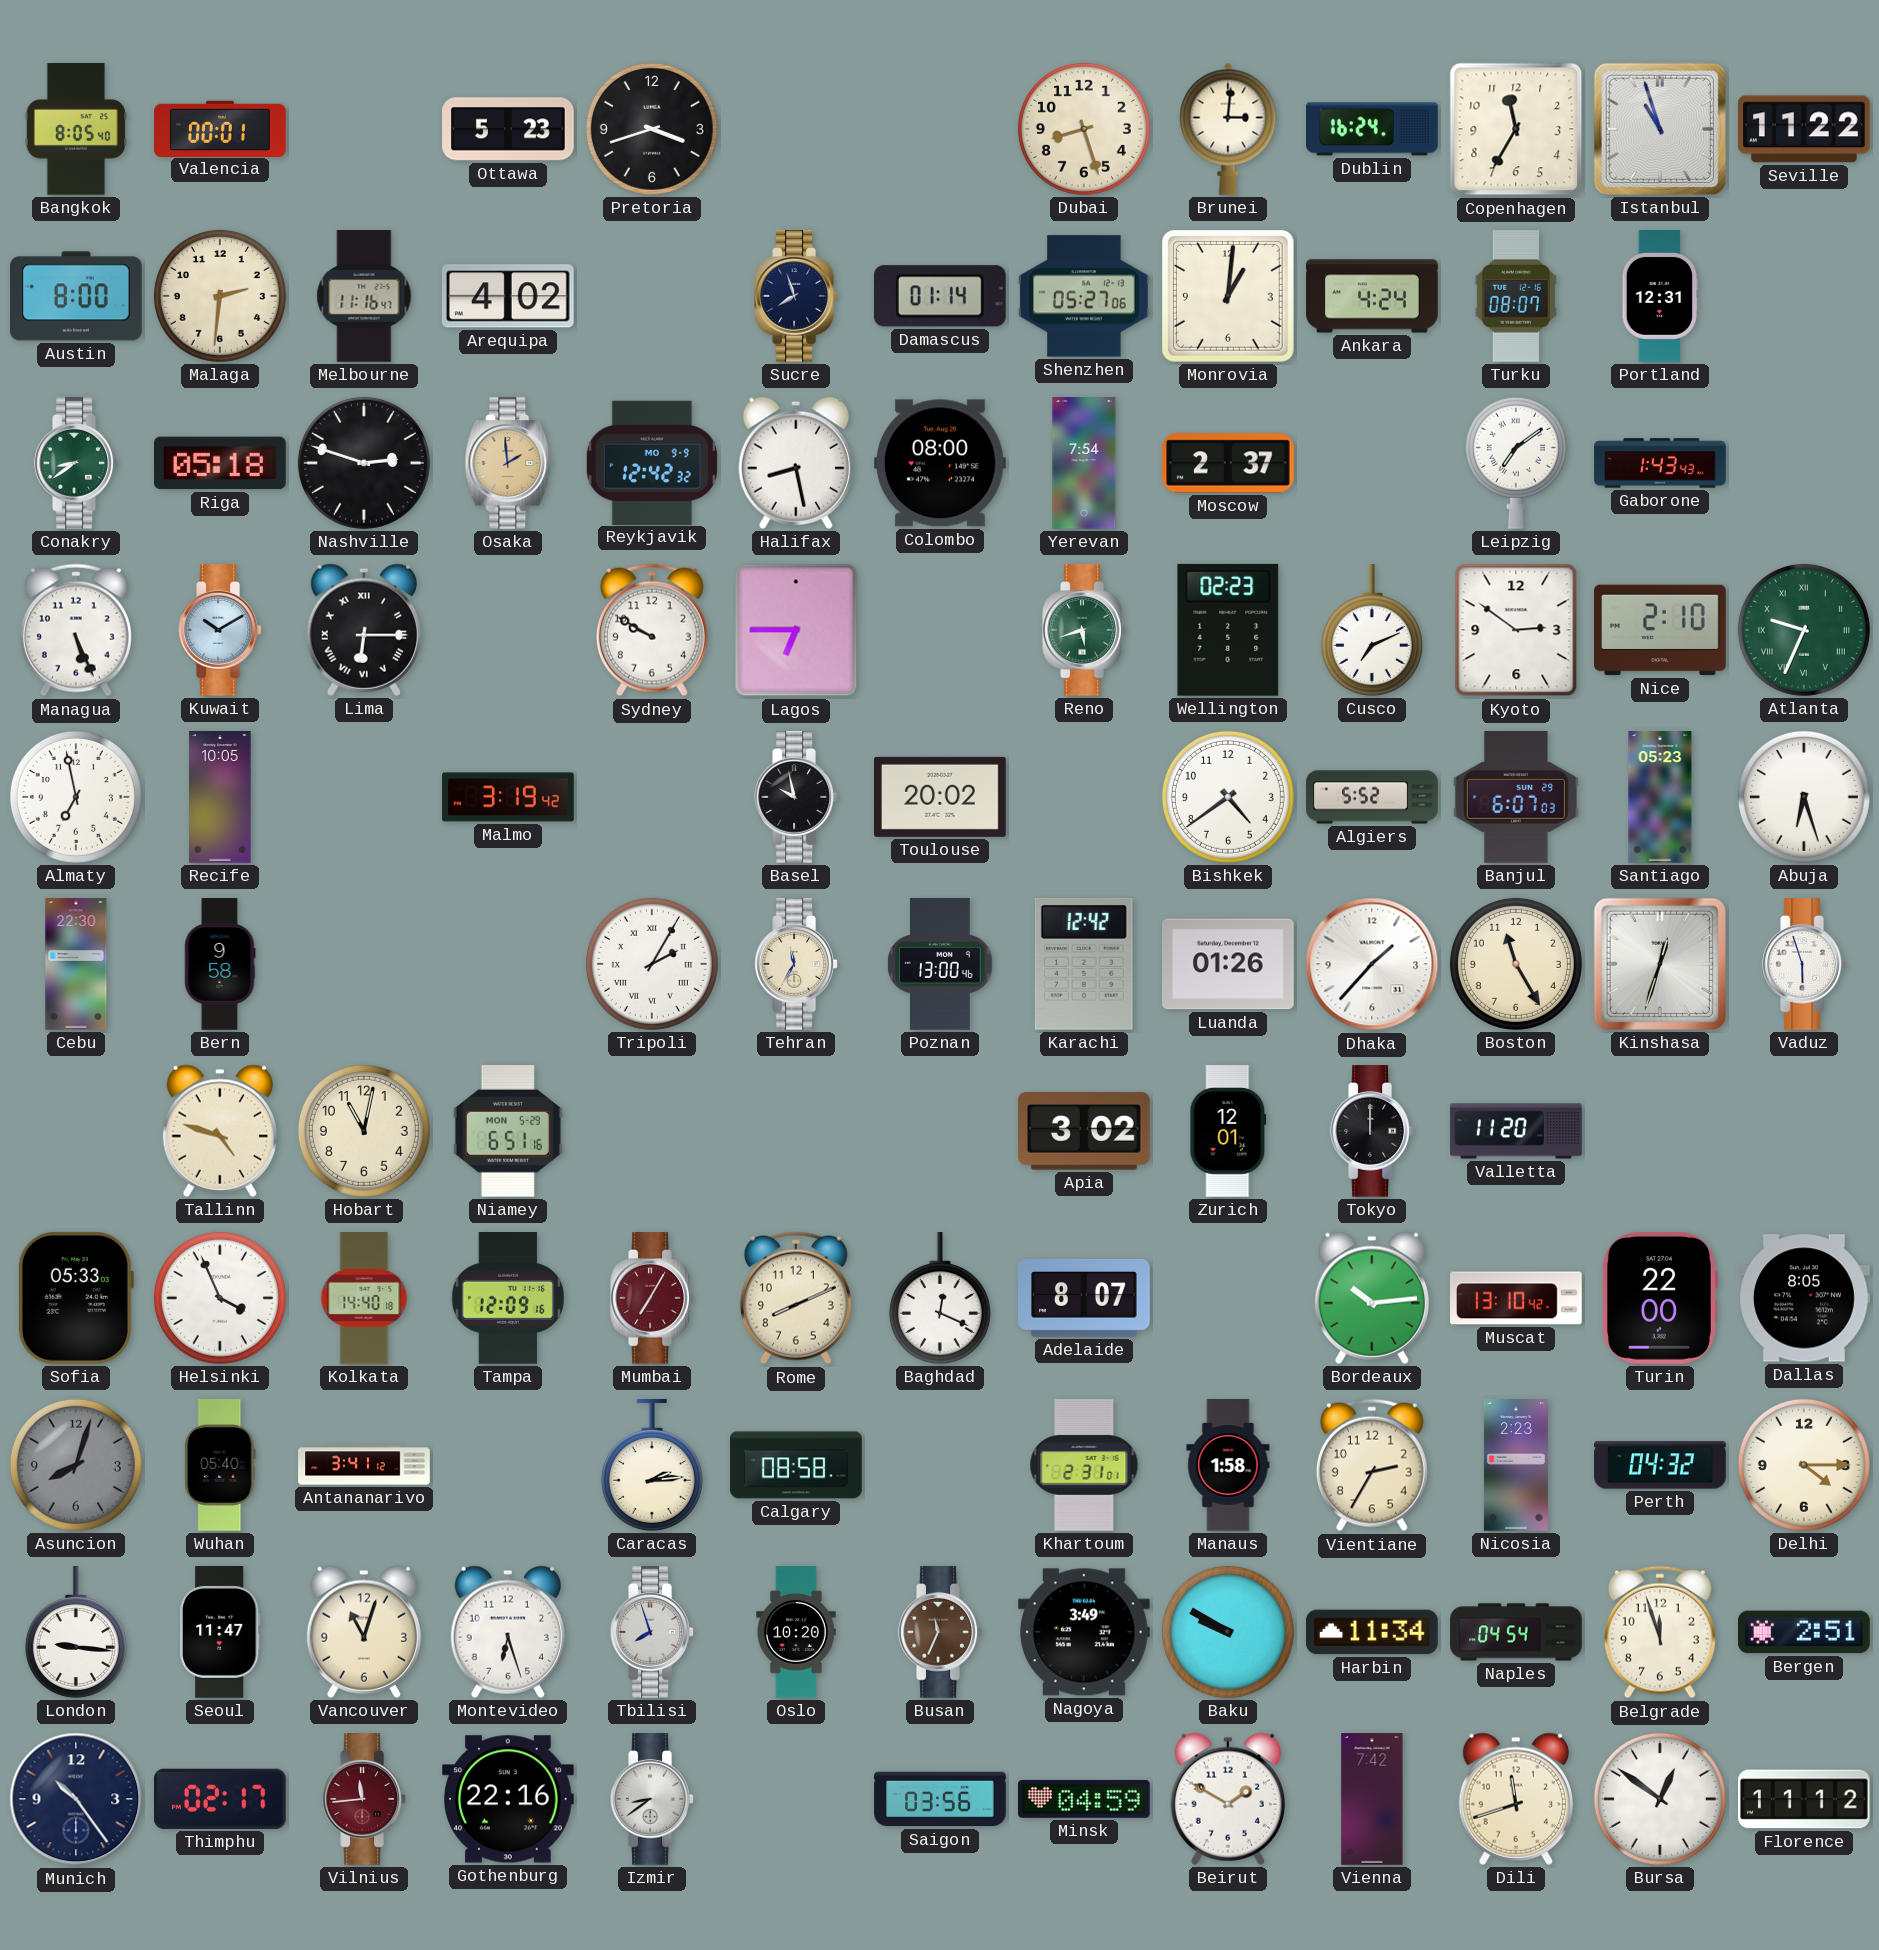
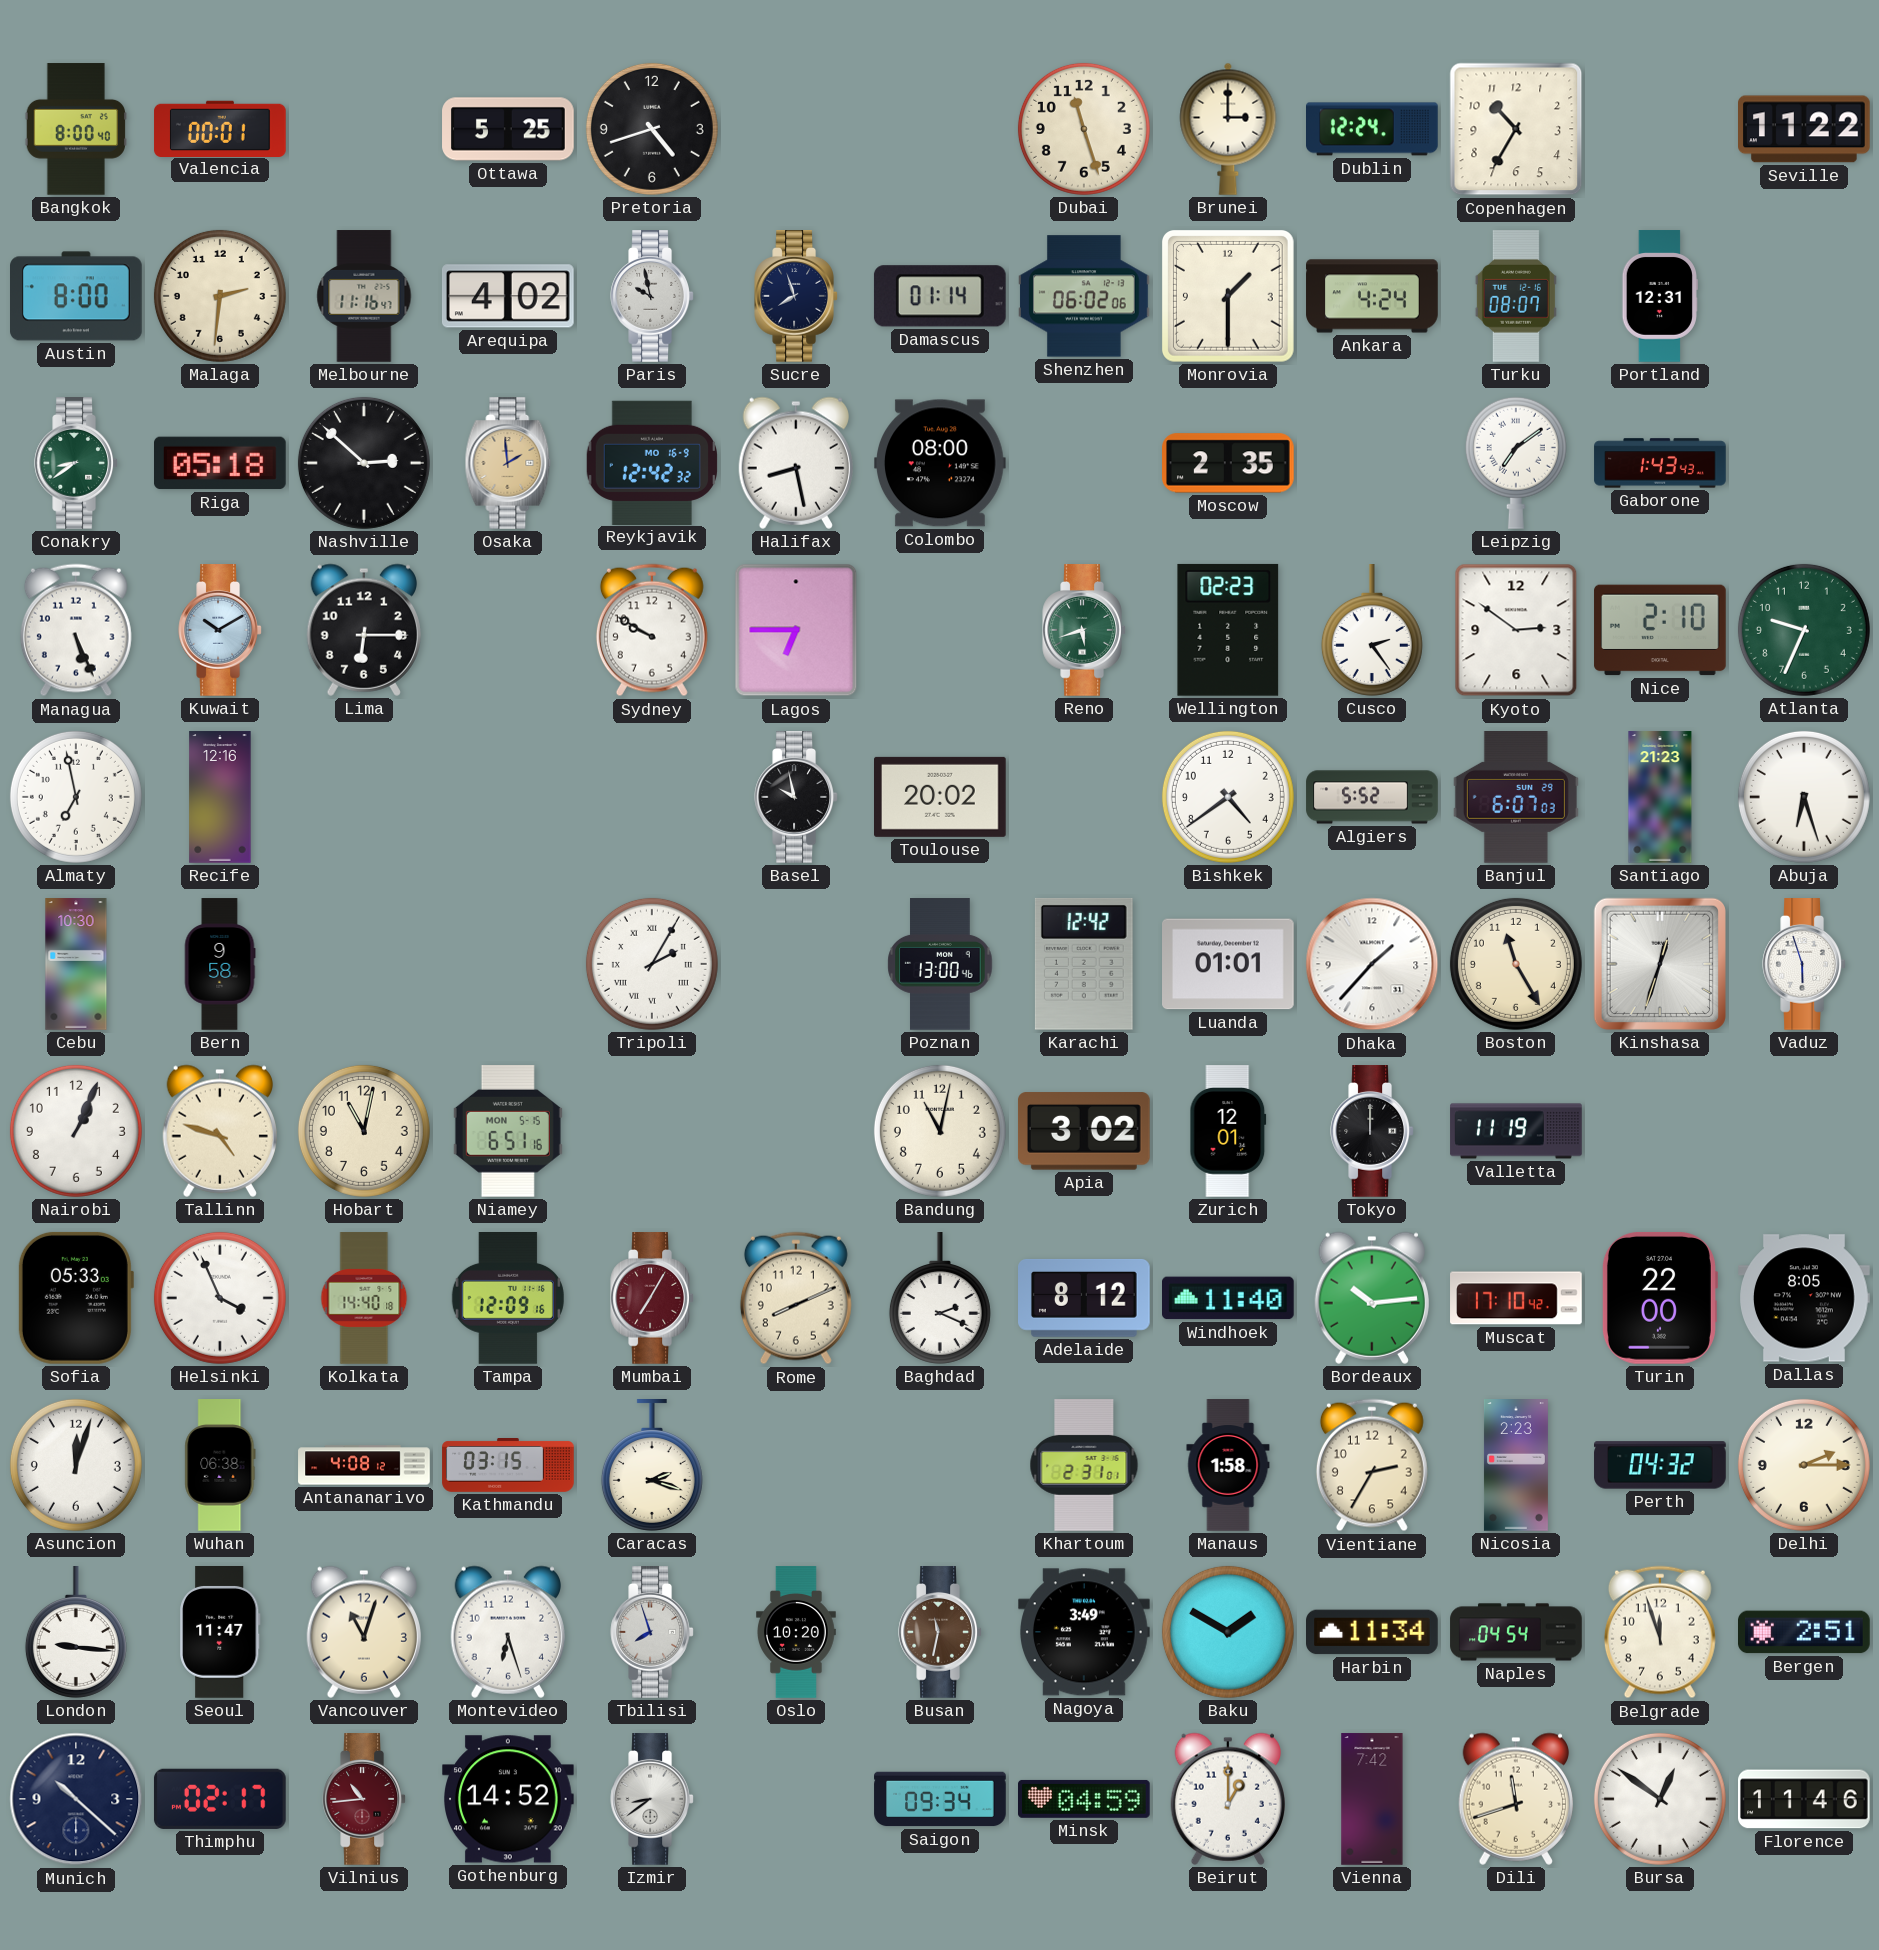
Bangkok: 8:05 -> 8:00 (76, 129)
Ottawa: 5:23 -> 5:25 (508, 129)
Pretoria: 3:42 -> 4:42 (652, 129)
Dubai: 8:27 -> 11:27 (1084, 129)
Brunei: 3:01 -> 3:00 (1228, 129)
Dublin: 16:24 -> 12:24 (1373, 129)
Copenhagen: 11:35 -> 10:35 (1516, 129)
Istanbul: 10:57 -> none (1660, 129)
Paris: none -> 9:58 (652, 296)
Shenzhen: 05:27 -> 06:02 (1084, 296)
Monrovia: 1:01 -> 1:30 (1228, 296)
Nashville: 2:48 -> 2:52 (364, 463)
Reykjavik date: MO 9-9 -> MO 16-9 (651, 462)
Yerevan: 7:54 -> none (1084, 463)
Moscow: 2:37 -> 2:35 (1229, 463)
Lima numerals: Roman -> Arabic (363, 630)
Cusco: 7:11 -> 2:24 (1372, 631)
Atlanta numerals: Roman -> Arabic (1804, 630)
Recife: 10:05 -> 12:16 (220, 797)
Malmo: 3:19 -> none (508, 797)
Santiago: 05:23 -> 21:23 (1660, 797)
Cebu: 22:30 -> 10:30 (76, 964)
Tehran: 11:35 -> none (796, 964)
Luanda: 01:26 -> 01:01 (1229, 964)
Nairobi: none -> 1:04 (76, 1131)
Niamey date: MON 5-29 -> MON 5-15 (508, 1132)
Bandung: none -> 11:02 (940, 1131)
Valletta: 11:20 -> 11:19 (1516, 1131)
Baghdad: 12:19 -> 2:19 (940, 1299)
Adelaide: 8:07 -> 8:12 (1085, 1298)
Windhoek: none -> 11:40 (1229, 1298)
Muscat: 13:10 -> 17:10 (1516, 1298)
Asuncion: 8:03 -> 12:03 (76, 1465)
Asuncion dial: grey -> white (76, 1465)
Wuhan: 05:40 -> 06:38 (220, 1465)
Antananarivo: 3:41 -> 4:08 (364, 1465)
Kathmandu: none -> 03:15 (508, 1466)
Caracas: 2:14 -> 2:18 (652, 1466)
Calgary: 08:58 -> none (796, 1465)
Delhi: 4:15 -> 2:15 (1804, 1465)
Busan: 11:34 -> 11:32 (940, 1632)
Baku: 9:50 -> 1:50 (1228, 1632)
Munich: 10:24 -> 10:22 (76, 1799)
Vilnius: 11:44 -> 10:44 (364, 1799)
Gothenburg: 22:16 -> 14:52 (509, 1799)
Saigon: 03:56 -> 09:34 (940, 1799)
Beirut: 1:50 -> 1:00 (1227, 1799)
Florence: 11:12 -> 11:46 (1805, 1799)
